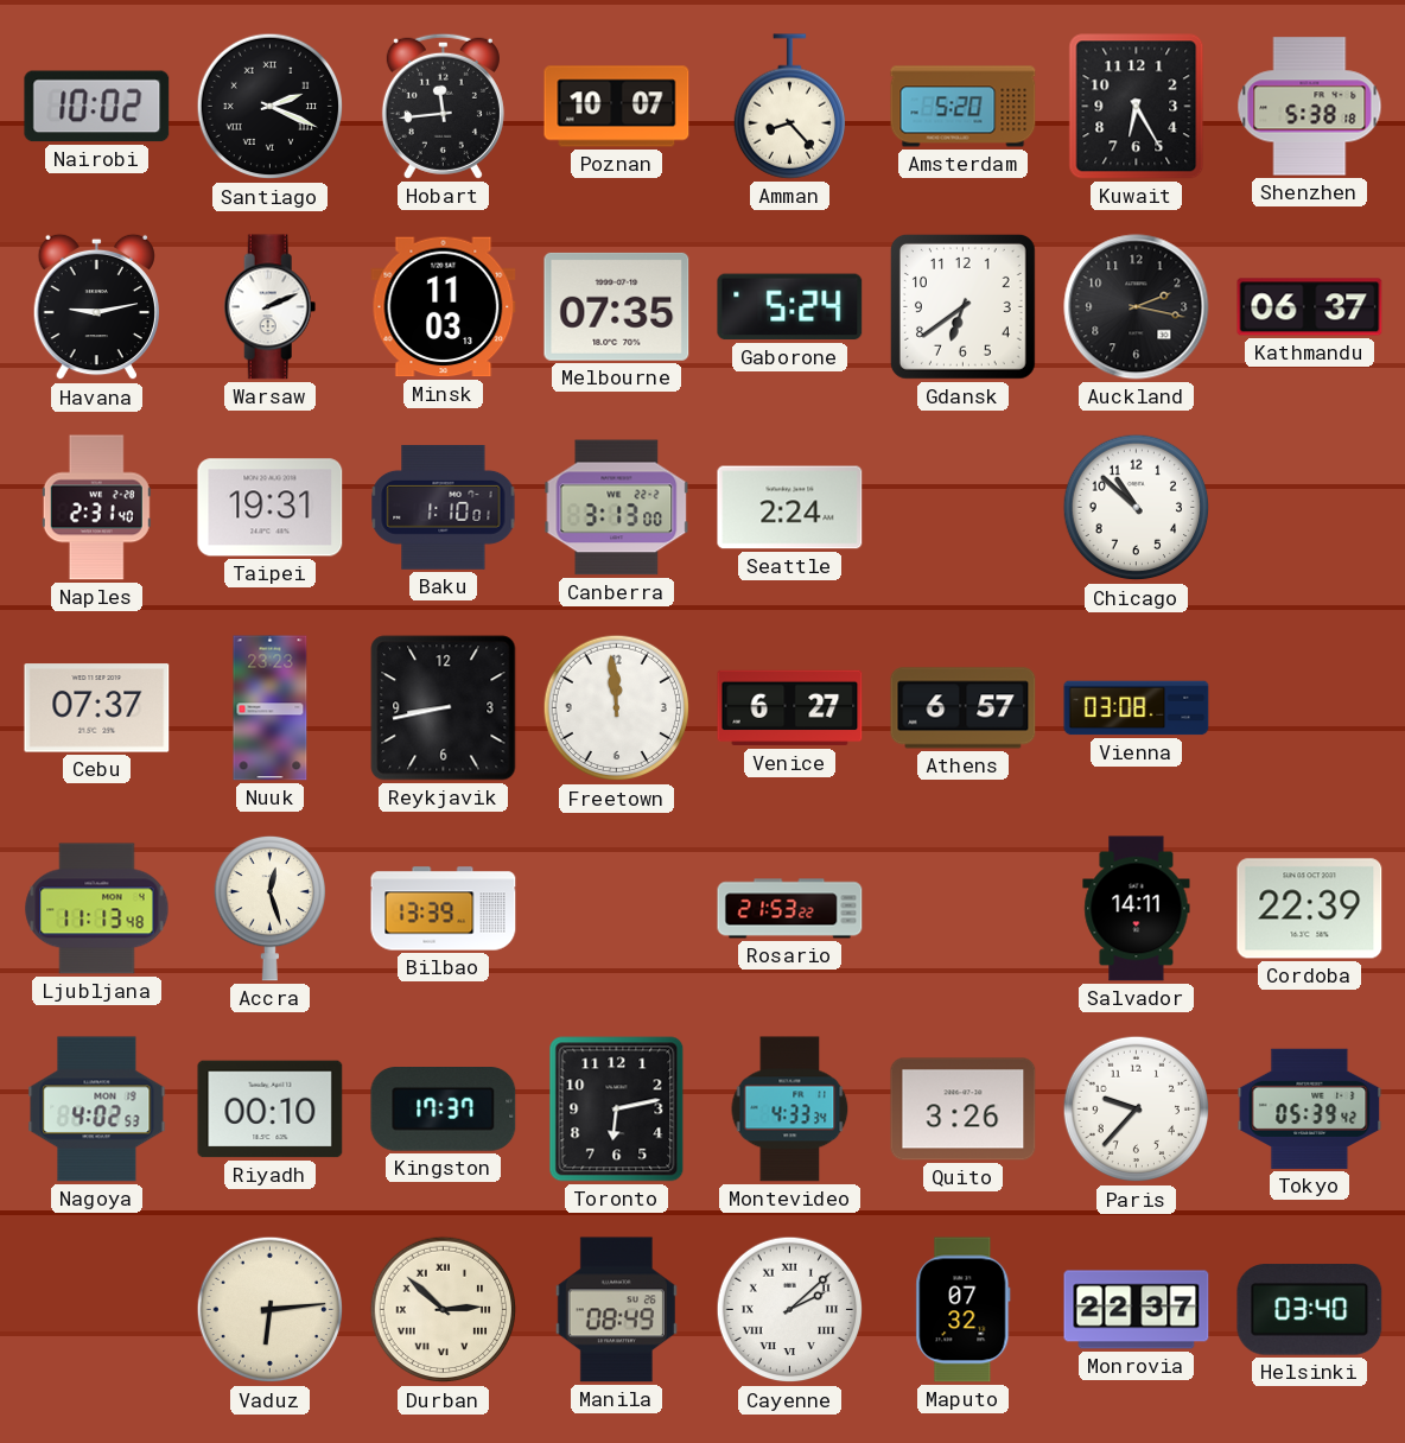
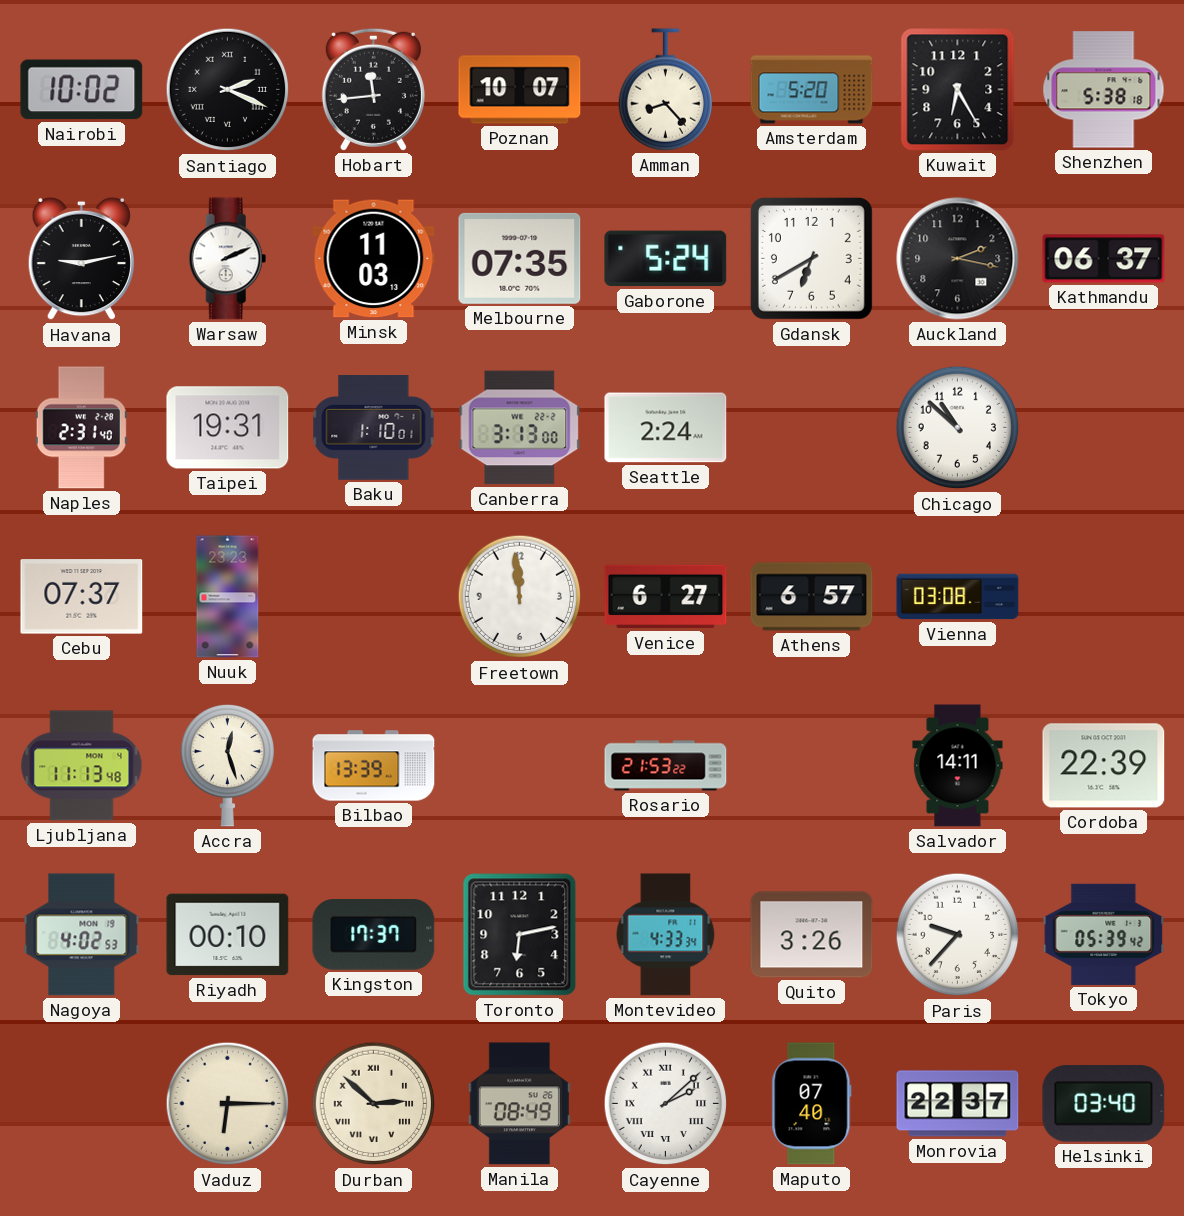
Gdansk: 6:39 -> 6:40 (811, 258)
Reykjavik: 8:43 -> none (444, 708)
Vaduz: 6:14 -> 6:15 (228, 1104)
Maputo: 07:32 -> 07:40 (812, 1104)
